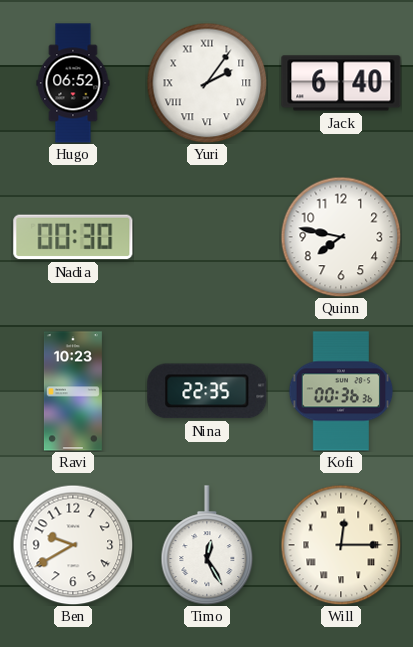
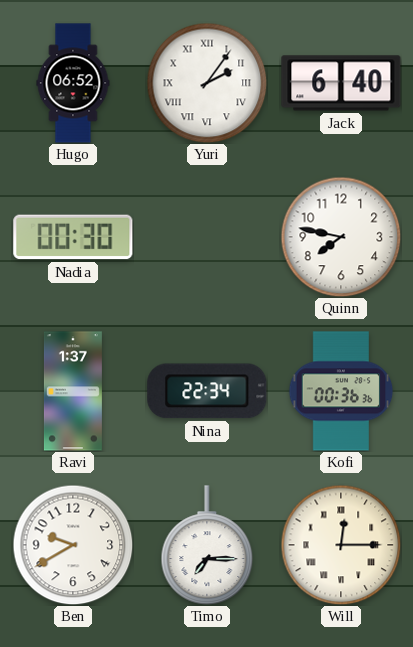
Ravi: 10:23 -> 1:37 (73, 391)
Nina: 22:35 -> 22:34 (207, 391)
Timo: 12:25 -> 7:15 (207, 545)
